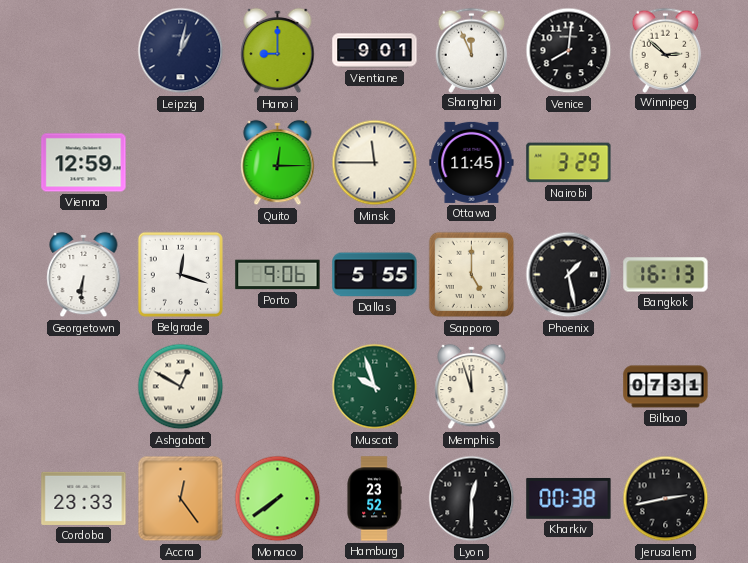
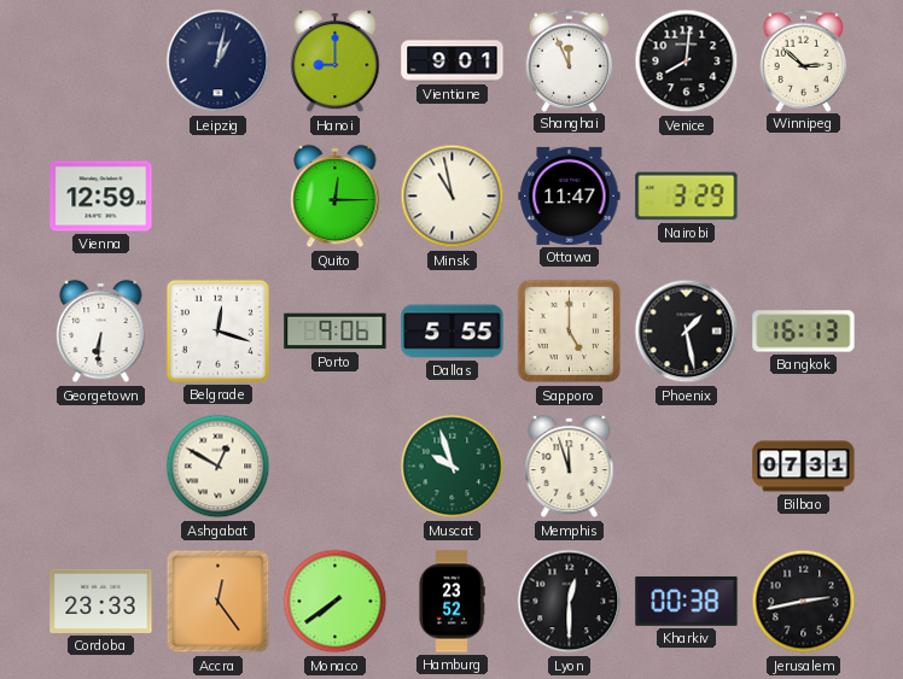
Minsk: 11:45 -> 10:58 (453, 197)
Ottawa: 11:45 -> 11:47 (570, 195)
